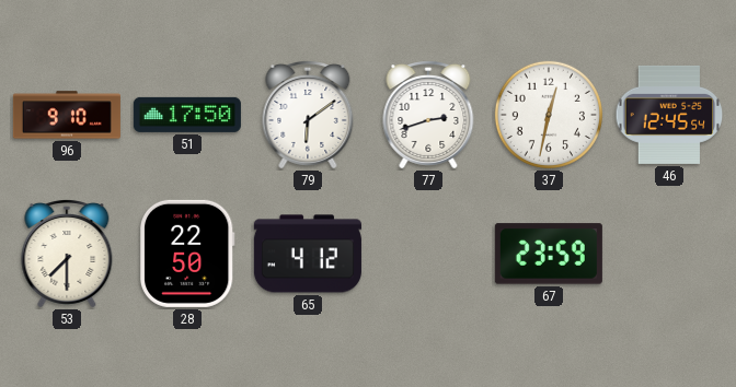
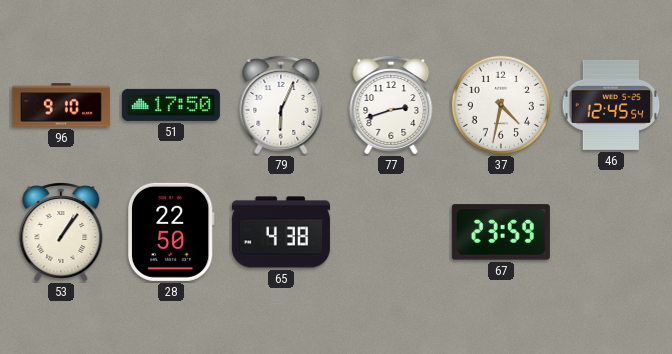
79: 6:09 -> 6:04 (281, 106)
37: 12:32 -> 4:32 (501, 105)
53: 7:30 -> 1:06 (61, 233)
65: 4:12 -> 4:38 (281, 232)
